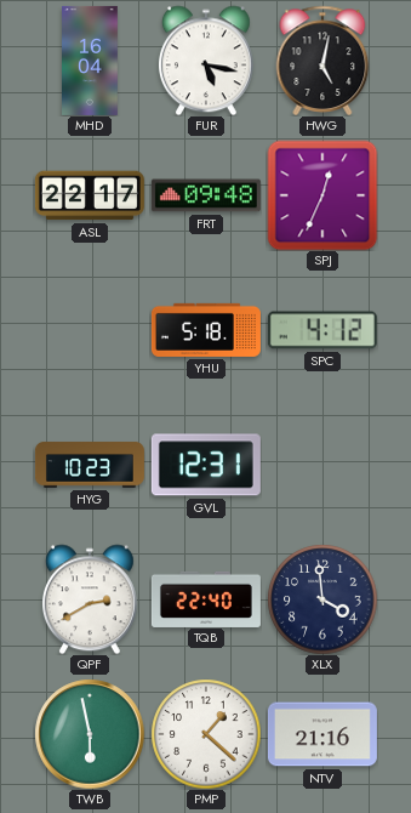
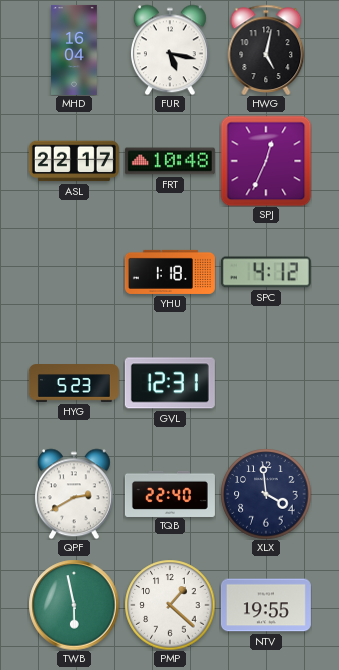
FRT: 09:48 -> 10:48 (170, 161)
YHU: 5:18 -> 1:18 (170, 272)
HYG: 10:23 -> 5:23 (74, 383)
NTV: 21:16 -> 19:55 (266, 605)
